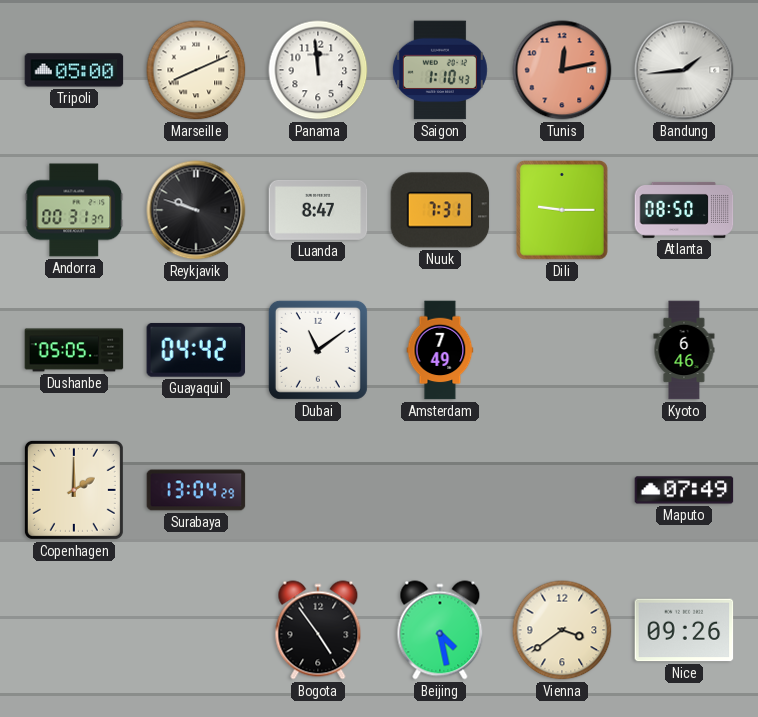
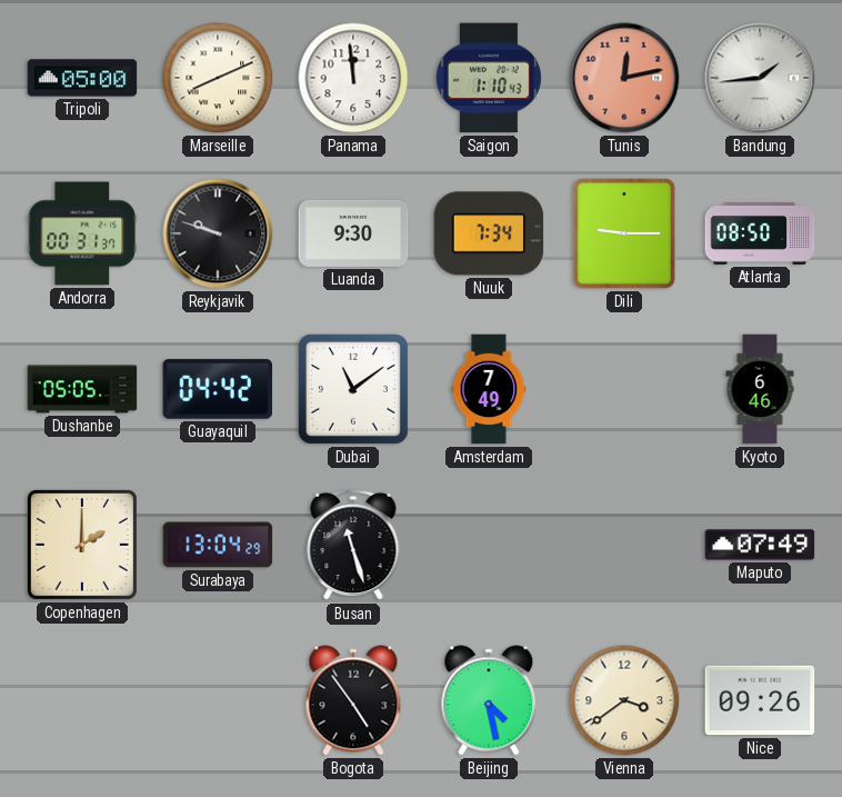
Luanda: 8:47 -> 9:30 (353, 233)
Nuuk: 7:31 -> 7:34 (489, 233)
Busan: none -> 11:27 (353, 545)
